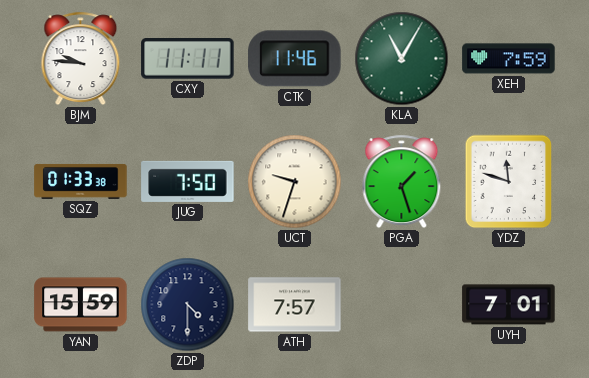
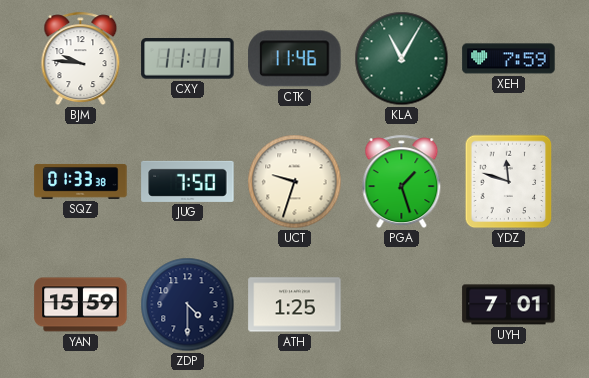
ATH: 7:57 -> 1:25 (295, 305)
